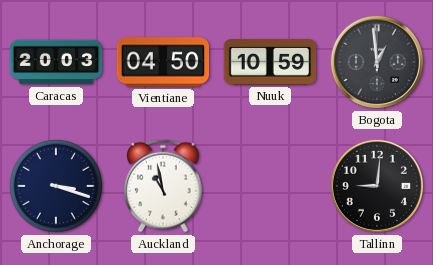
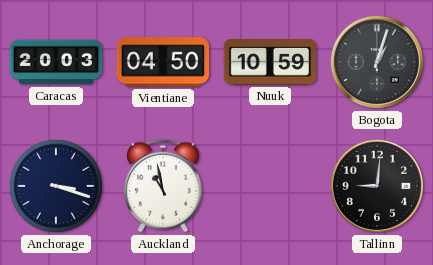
Bogota: 12:59 -> 1:03 (377, 62)
